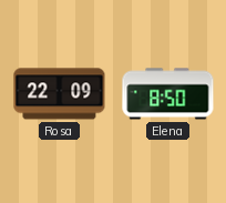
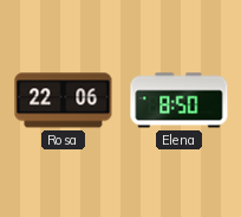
Rosa: 22:09 -> 22:06 (64, 101)
